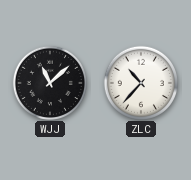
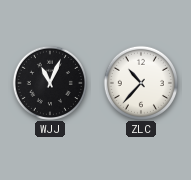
WJJ: 11:08 -> 11:04 (49, 82)
